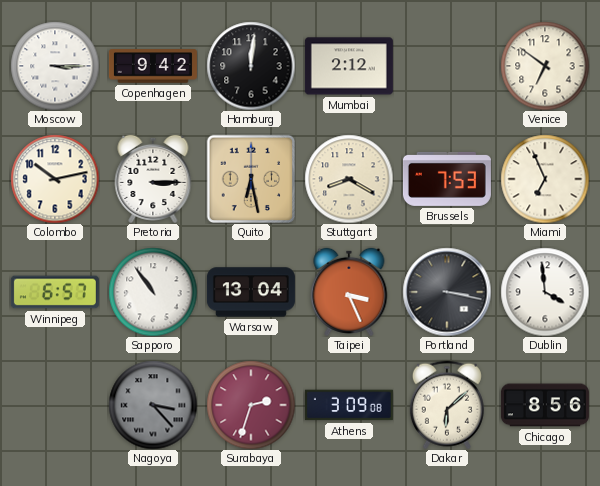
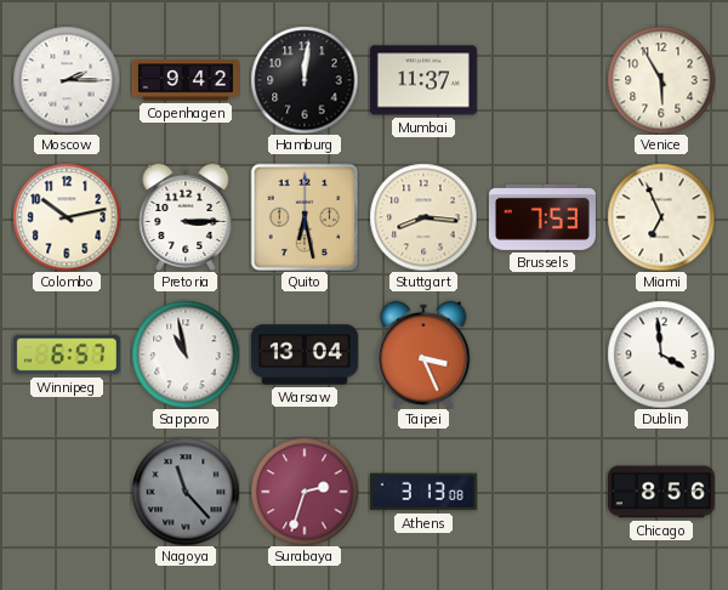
Moscow: 3:15 -> 2:15 (67, 80)
Mumbai: 2:12 -> 11:37 (423, 80)
Venice: 6:51 -> 5:55 (661, 80)
Stuttgart: 8:20 -> 8:16 (423, 217)
Sapporo: 10:54 -> 10:58 (186, 354)
Portland: 3:17 -> none (447, 292)
Nagoya: 3:23 -> 11:23 (186, 492)
Athens: 3:09 -> 3:13 (423, 492)
Dakar: 6:08 -> none (447, 405)
